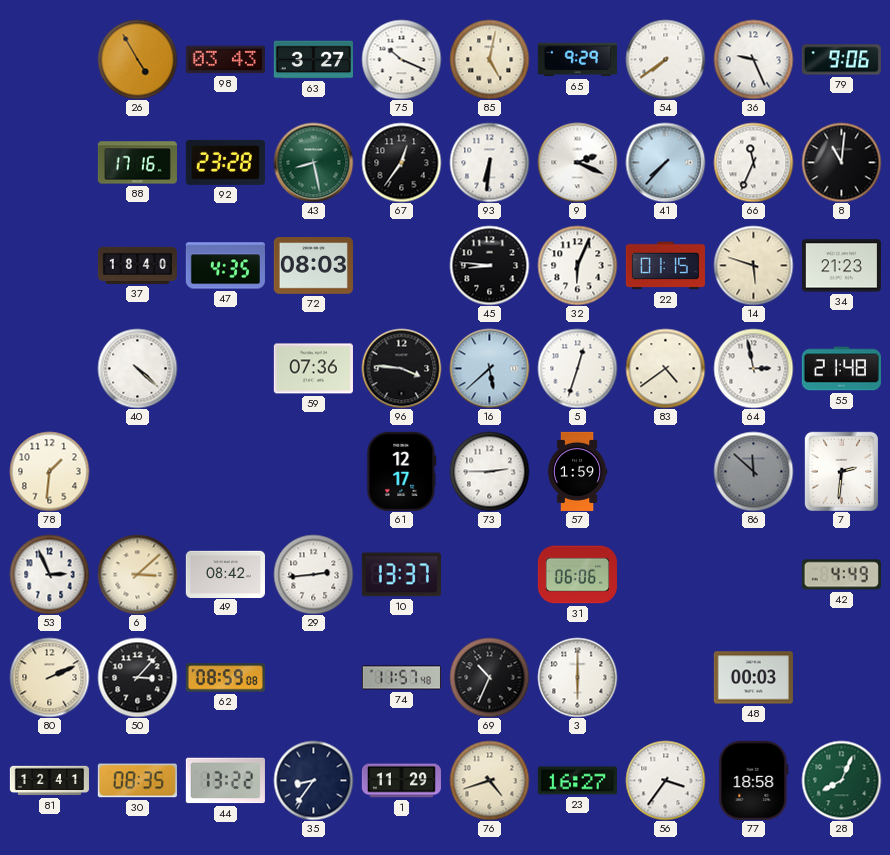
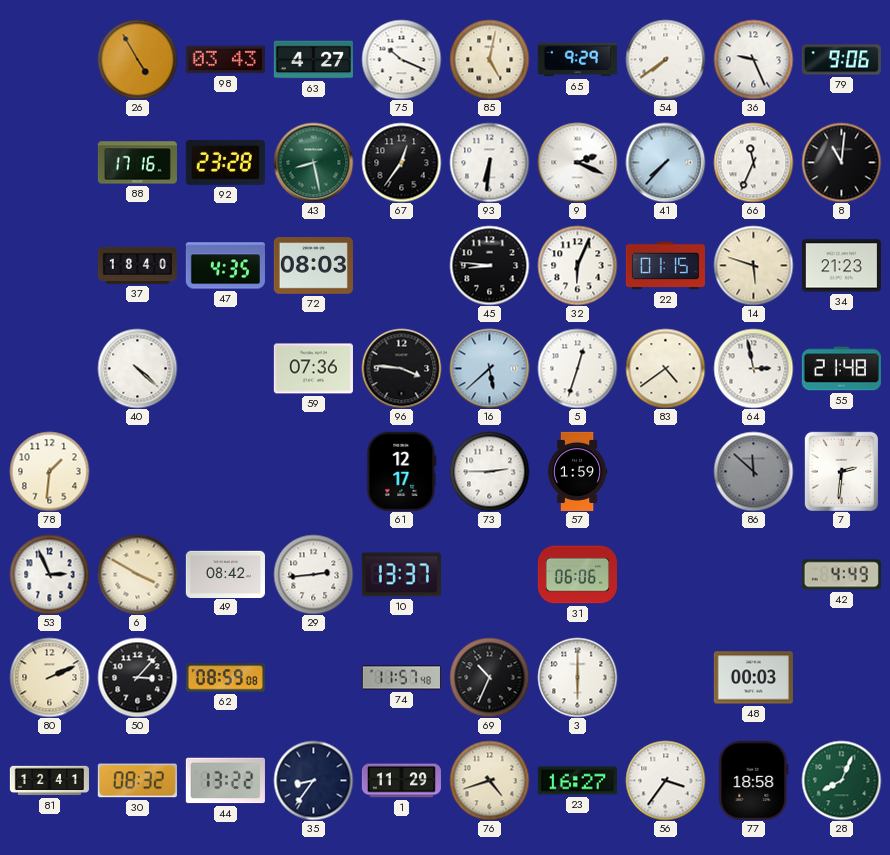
63: 3:27 -> 4:27 (313, 60)
6: 3:08 -> 3:50 (137, 574)
30: 08:35 -> 08:32 (137, 781)
